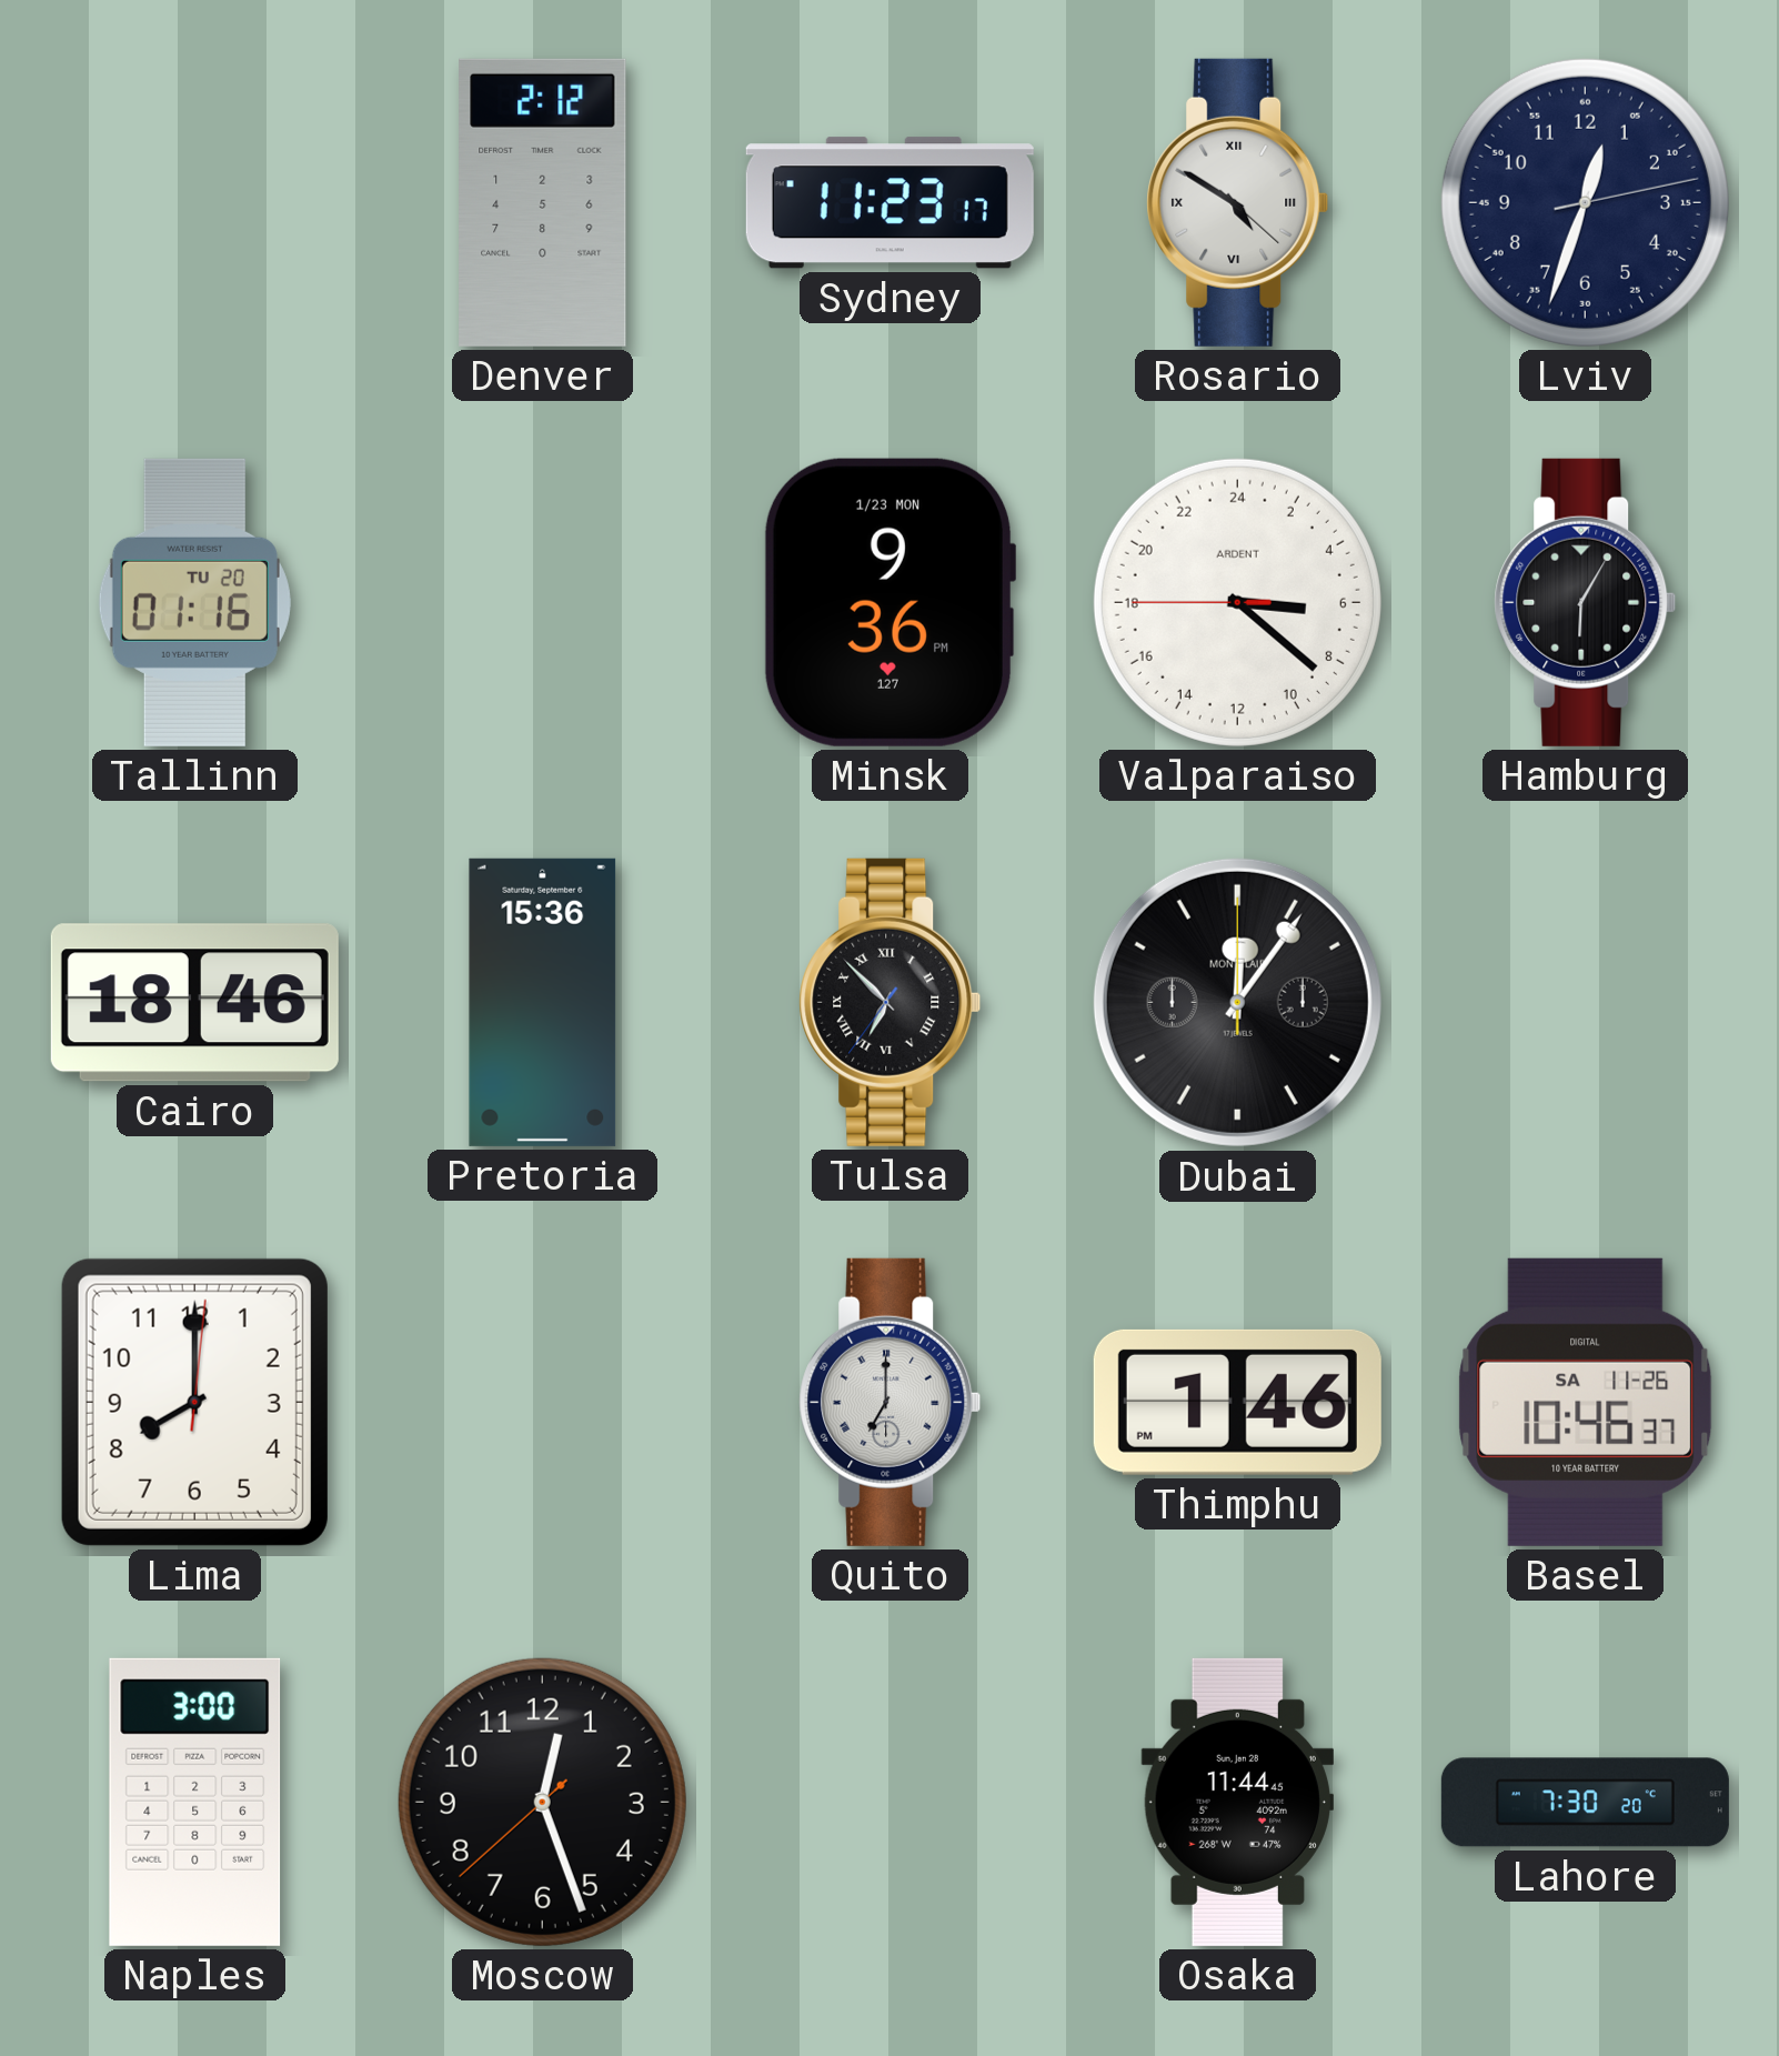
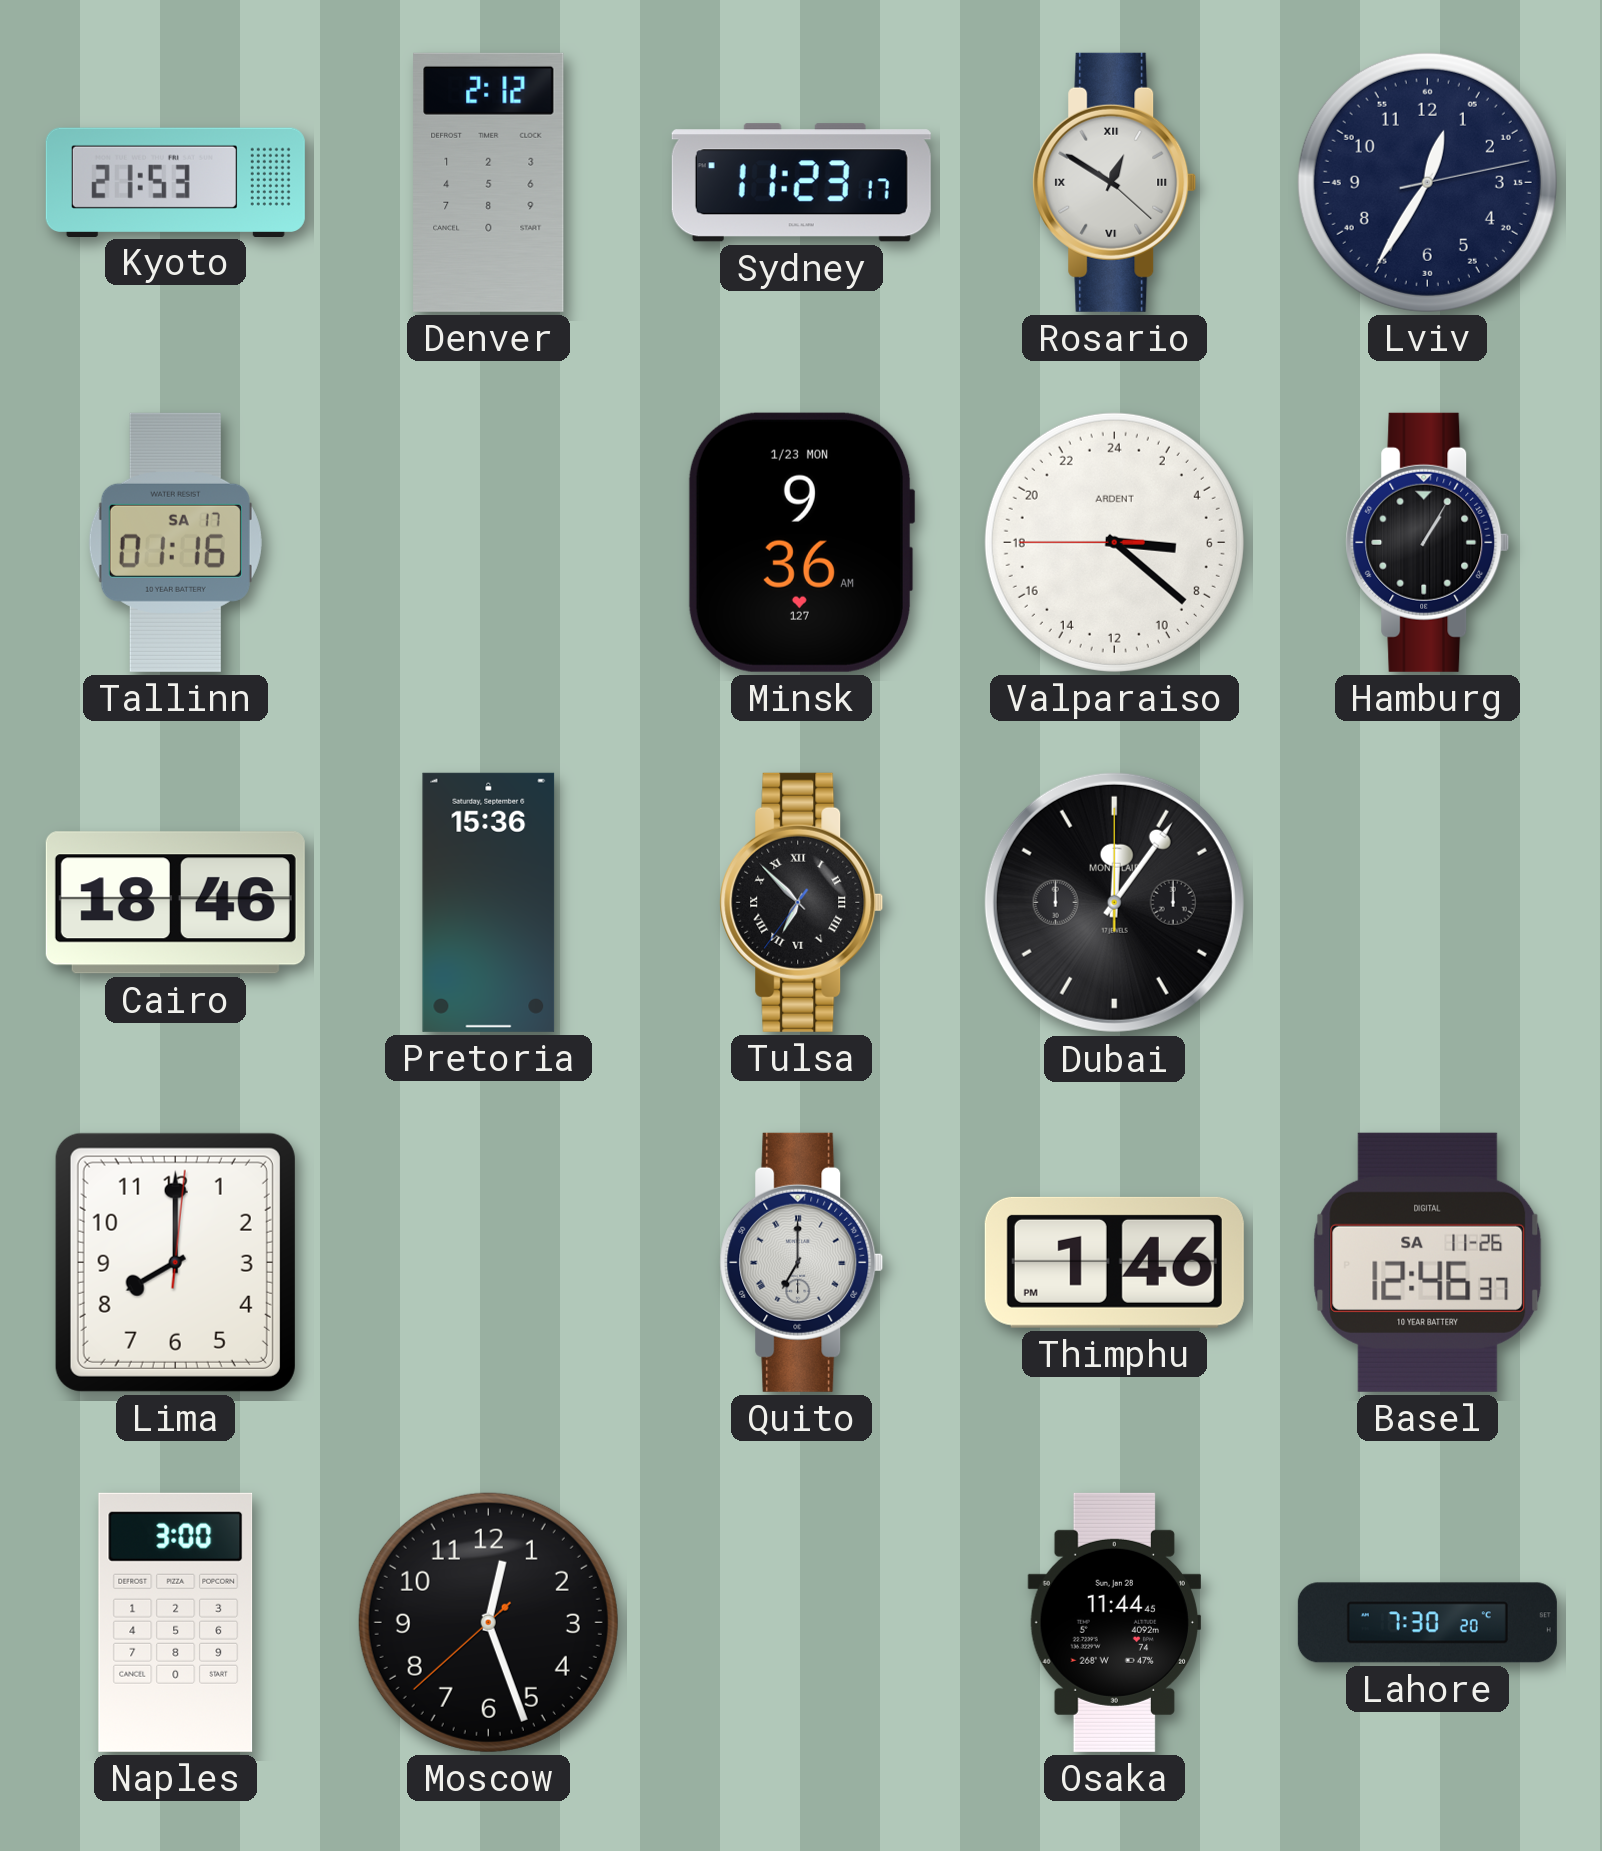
Kyoto: none -> 21:53 (175, 182)
Rosario: 4:50 -> 12:50 (1115, 182)
Lviv: 12:33 -> 12:35 (1427, 182)
Tallinn date: TU 20 -> SA 17 (175, 542)
Minsk: 9:36 PM -> 9:36 AM (801, 542)
Hamburg: 6:05 -> 1:05 (1428, 542)
Basel: 10:46 -> 12:46 (1428, 1262)
